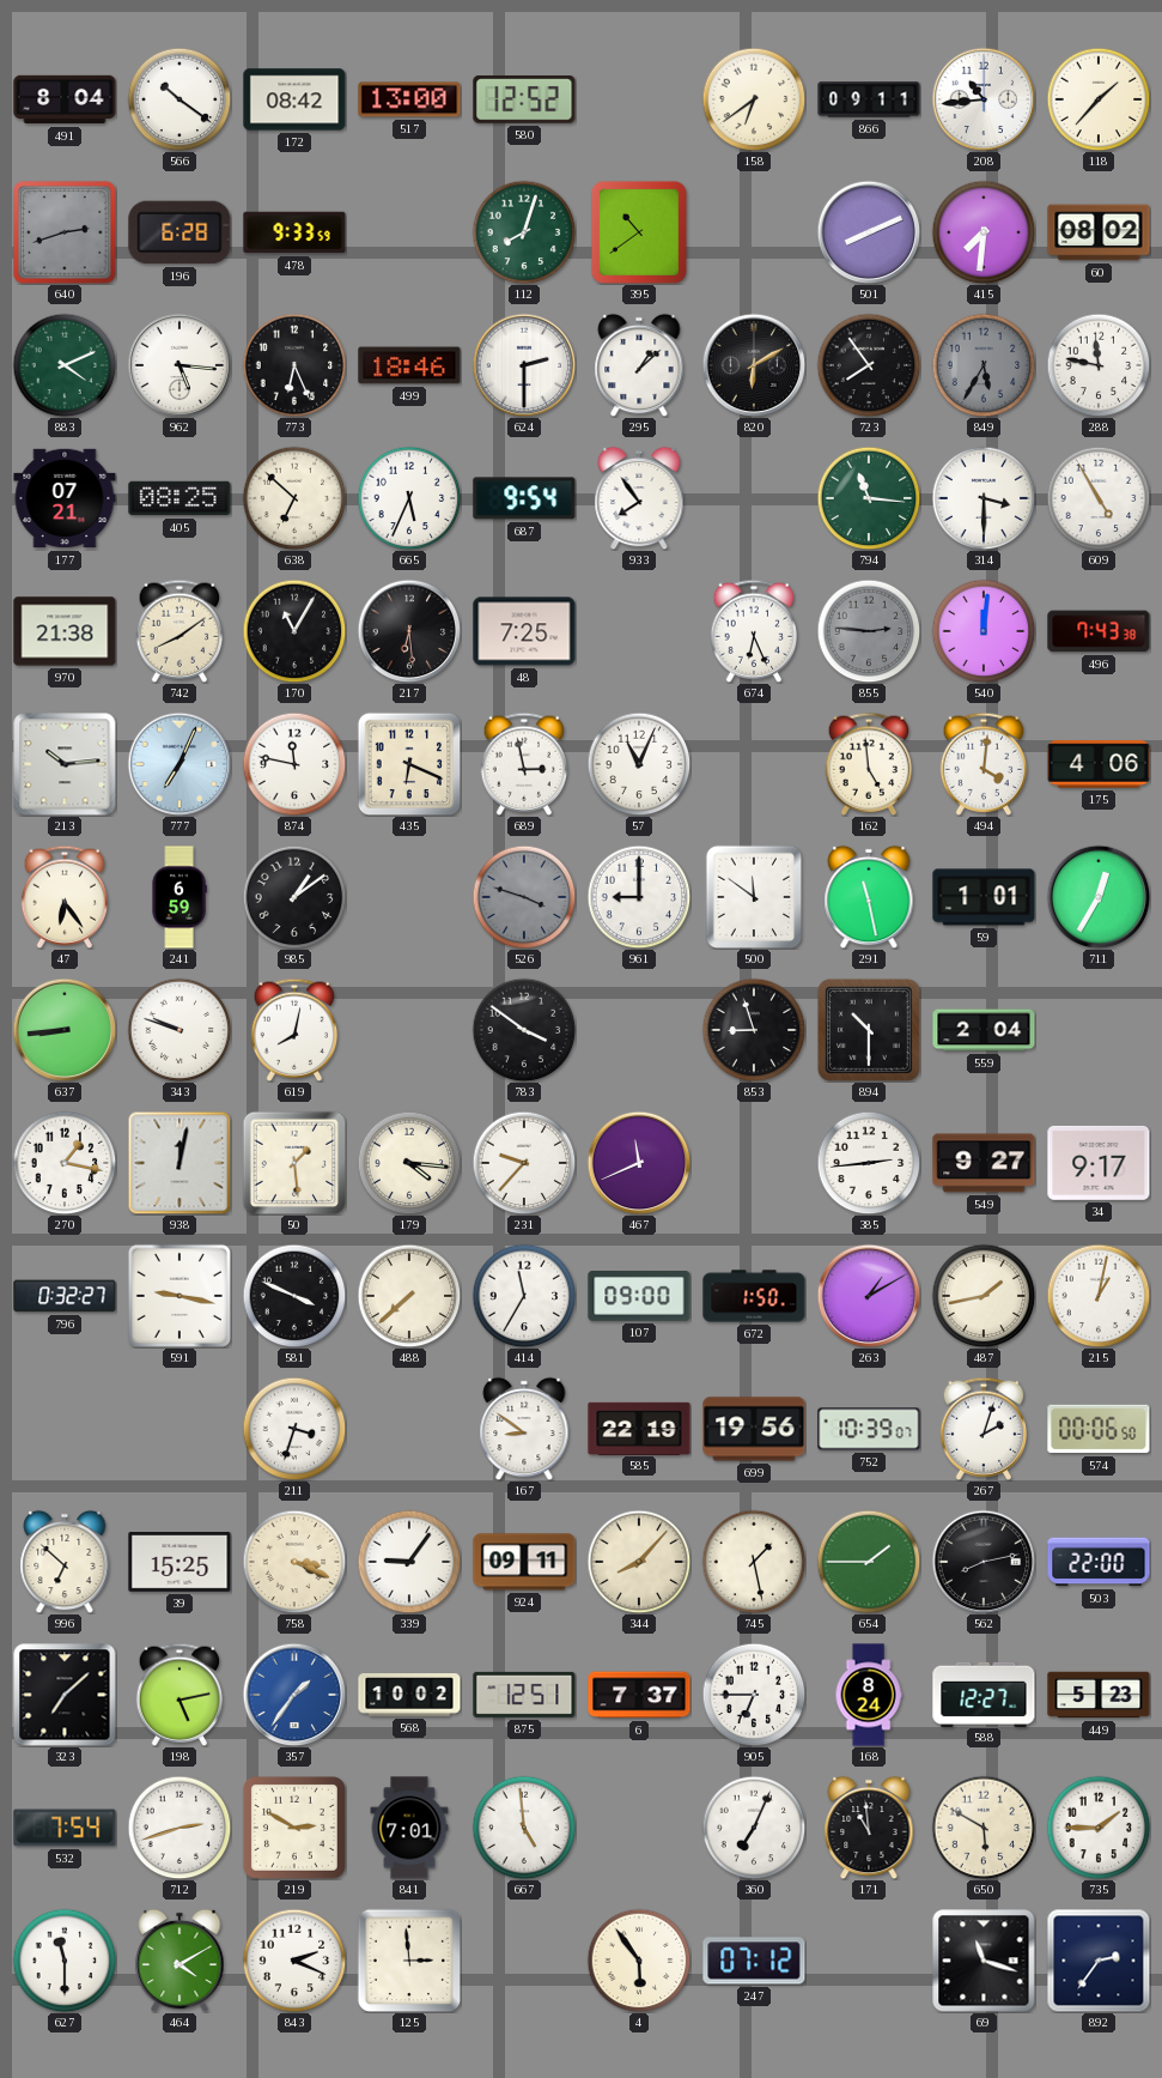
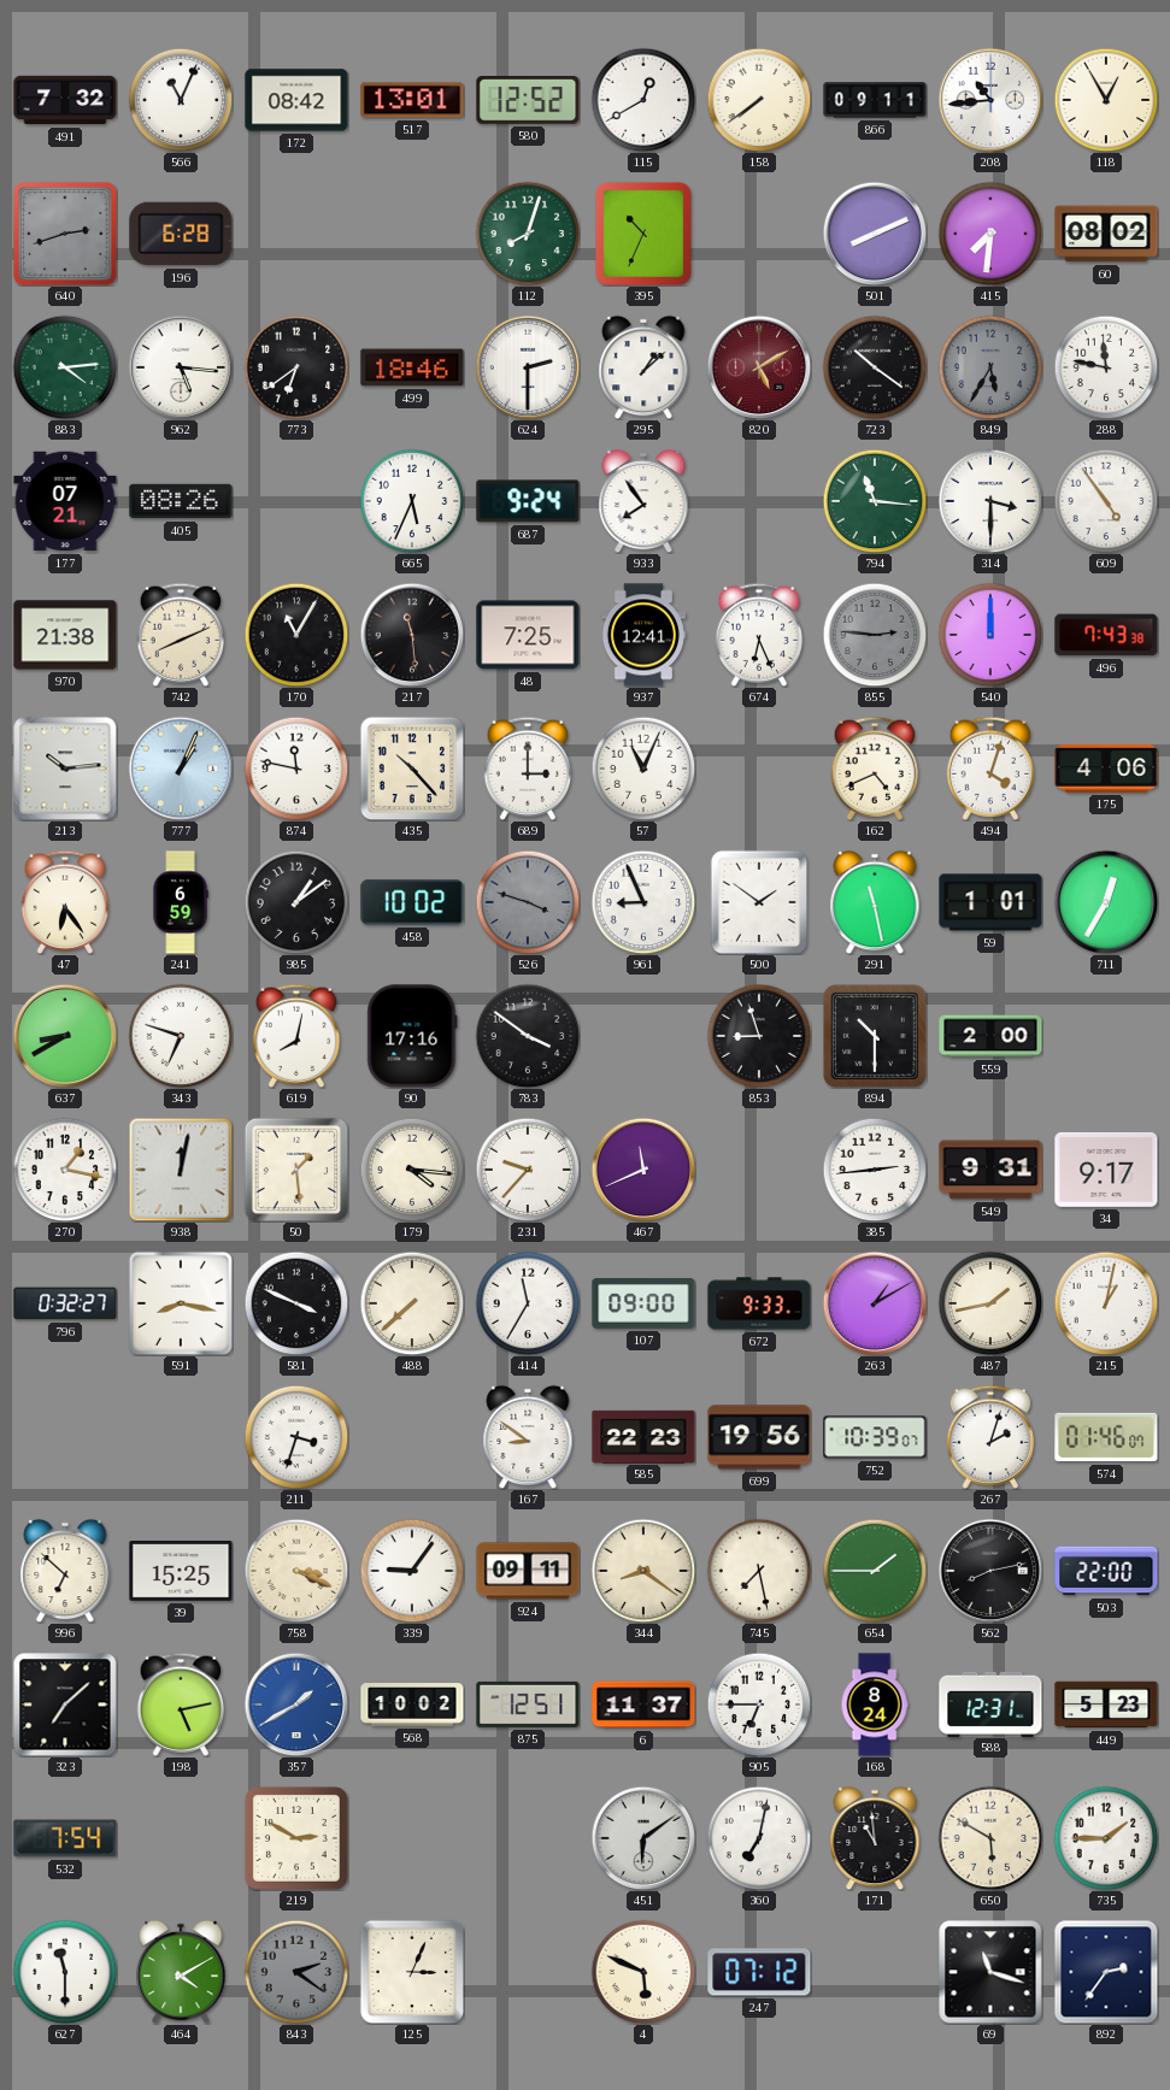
491: 8:04 -> 7:32 (65, 100)
566: 10:21 -> 11:04 (181, 100)
517: 13:00 -> 13:01 (412, 100)
115: none -> 12:40 (643, 100)
158: 6:39 -> 7:39 (759, 100)
118: 1:37 -> 12:55 (1106, 100)
478: 9:33 -> none (294, 232)
395: 10:39 -> 10:34 (643, 234)
883: 4:11 -> 4:14 (65, 367)
773: 6:26 -> 6:39 (296, 367)
820: 6:10 -> 5:10 (759, 367)
820 dial: black -> burgundy (759, 367)
723: 7:54 -> 10:21 (875, 367)
405: 08:25 -> 08:26 (181, 501)
638: 6:52 -> none (294, 498)
687: 9:54 -> 9:24 (528, 501)
609: 4:55 -> 4:54 (1106, 501)
742: 8:09 -> 8:11 (181, 635)
217: 6:29 -> 11:29 (412, 635)
937: none -> 12:41 (643, 635)
540: 12:01 -> 12:00 (990, 635)
777: 7:04 -> 1:04 (181, 769)
435: 6:19 -> 10:23 (412, 769)
689: 2:58 -> 3:00 (528, 769)
162: 4:59 -> 4:41 (875, 769)
494: 4:01 -> 4:03 (990, 769)
458: none -> 10:02 (412, 902)
961: 9:00 -> 8:56 (643, 902)
500: 11:51 -> 1:51 (758, 902)
637: 8:44 -> 8:40 (65, 1036)
343: 9:48 -> 6:48 (181, 1036)
90: none -> 17:16 (412, 1036)
559: 2:04 -> 2:00 (990, 1036)
549: 9:27 -> 9:31 (990, 1170)
591: 9:17 -> 8:17 (181, 1303)
672: 1:50 -> 9:33 (759, 1303)
585: 22:19 -> 22:23 (643, 1436)
574: 00:06 -> 01:46 (1106, 1437)
344: 8:07 -> 8:21 (643, 1571)
745: 1:28 -> 7:28 (759, 1571)
357: 1:36 -> 1:40 (296, 1705)
6: 7:37 -> 11:37 (643, 1705)
588: 12:27 -> 12:31 (990, 1703)
712: 2:42 -> none (180, 1828)
841: 7:01 -> none (409, 1828)
667: 4:59 -> none (524, 1828)
451: none -> 6:09 (643, 1838)
360: 7:04 -> 7:02 (759, 1838)
843: 2:19 -> 2:21 (296, 1972)
843 dial: white -> grey (296, 1972)
125: 2:59 -> 3:04 (412, 1972)
4: 5:54 -> 5:49 (643, 1972)
